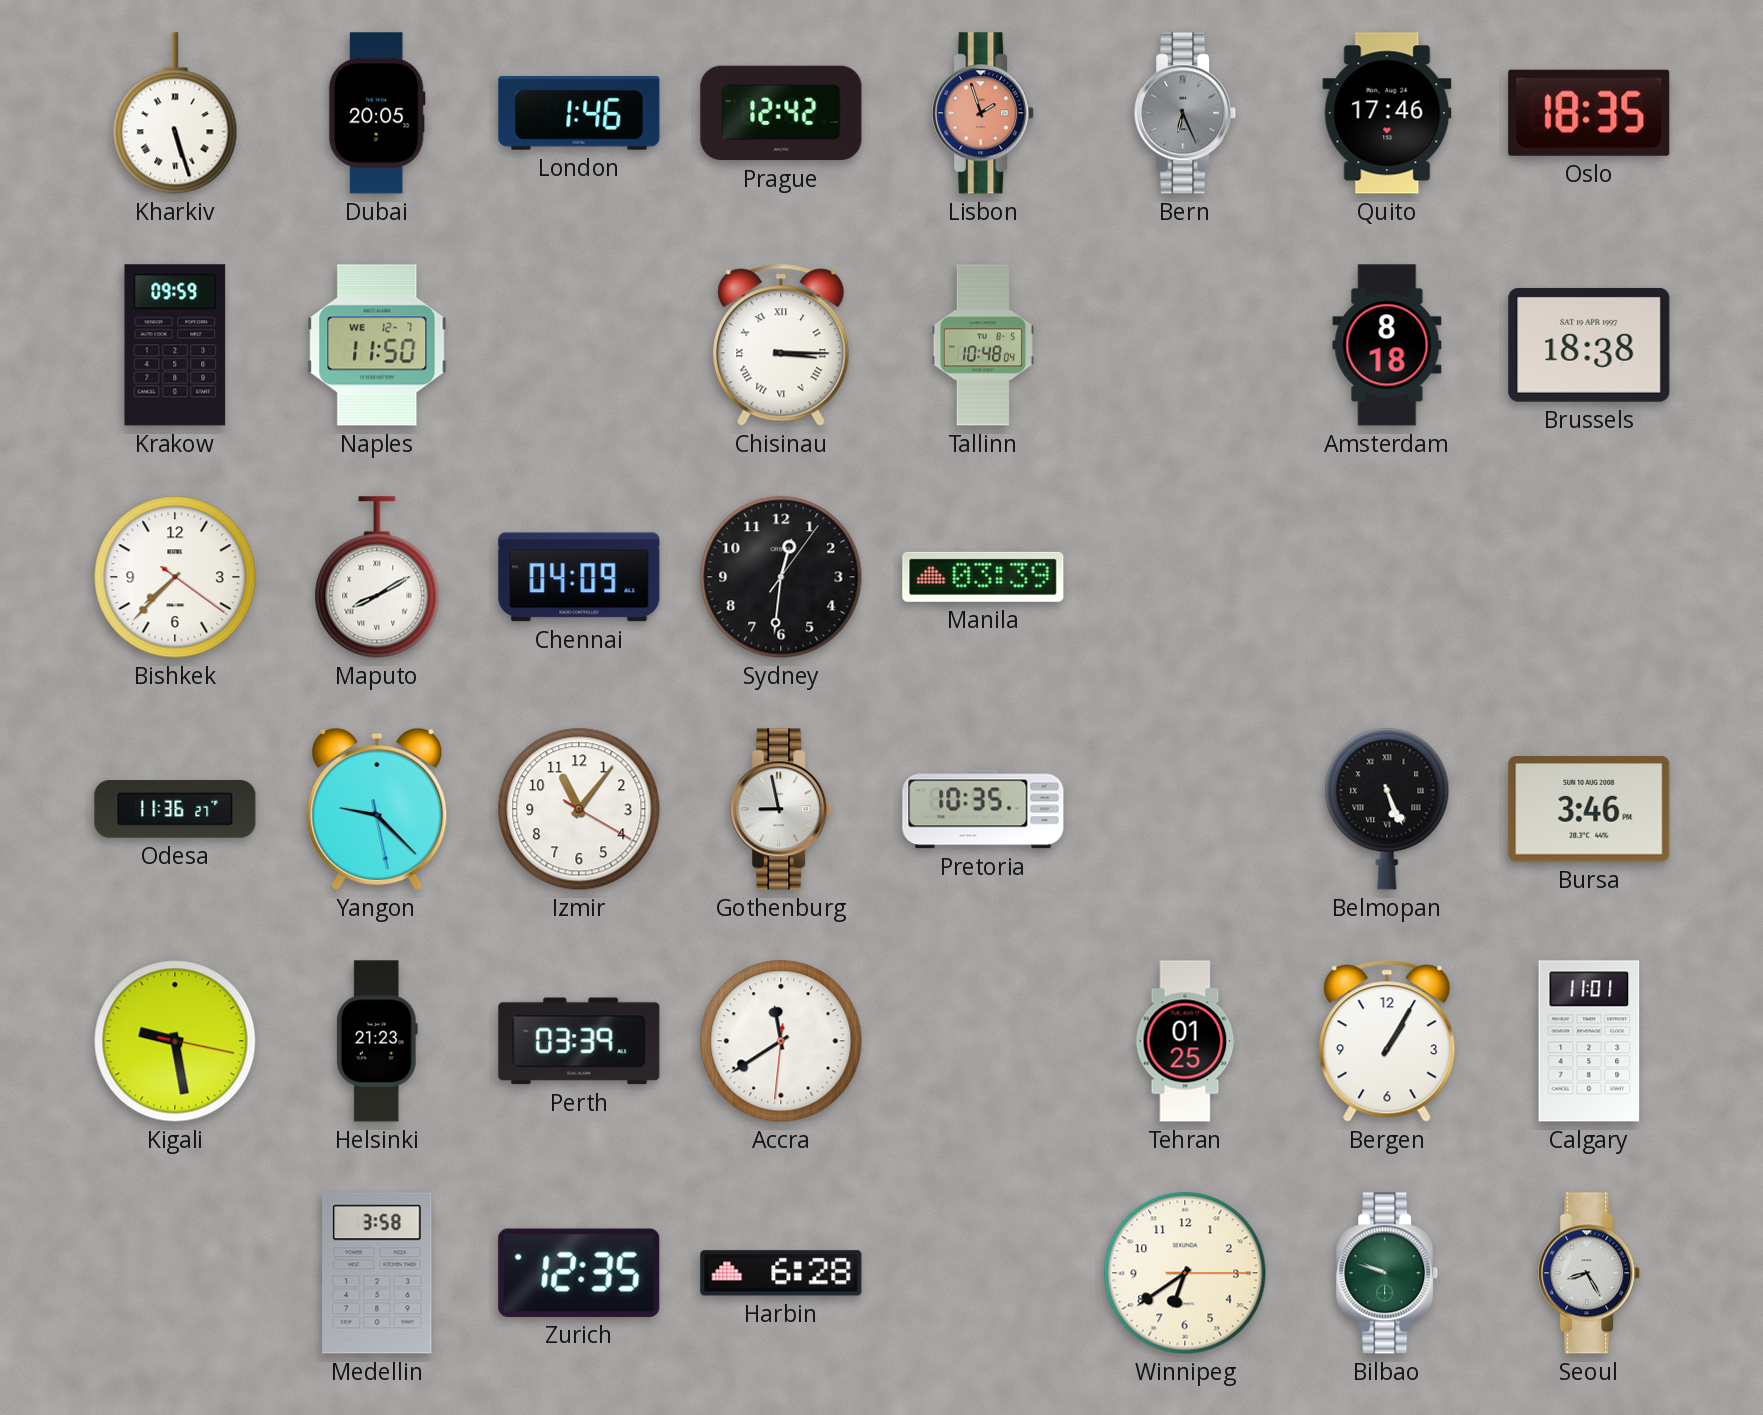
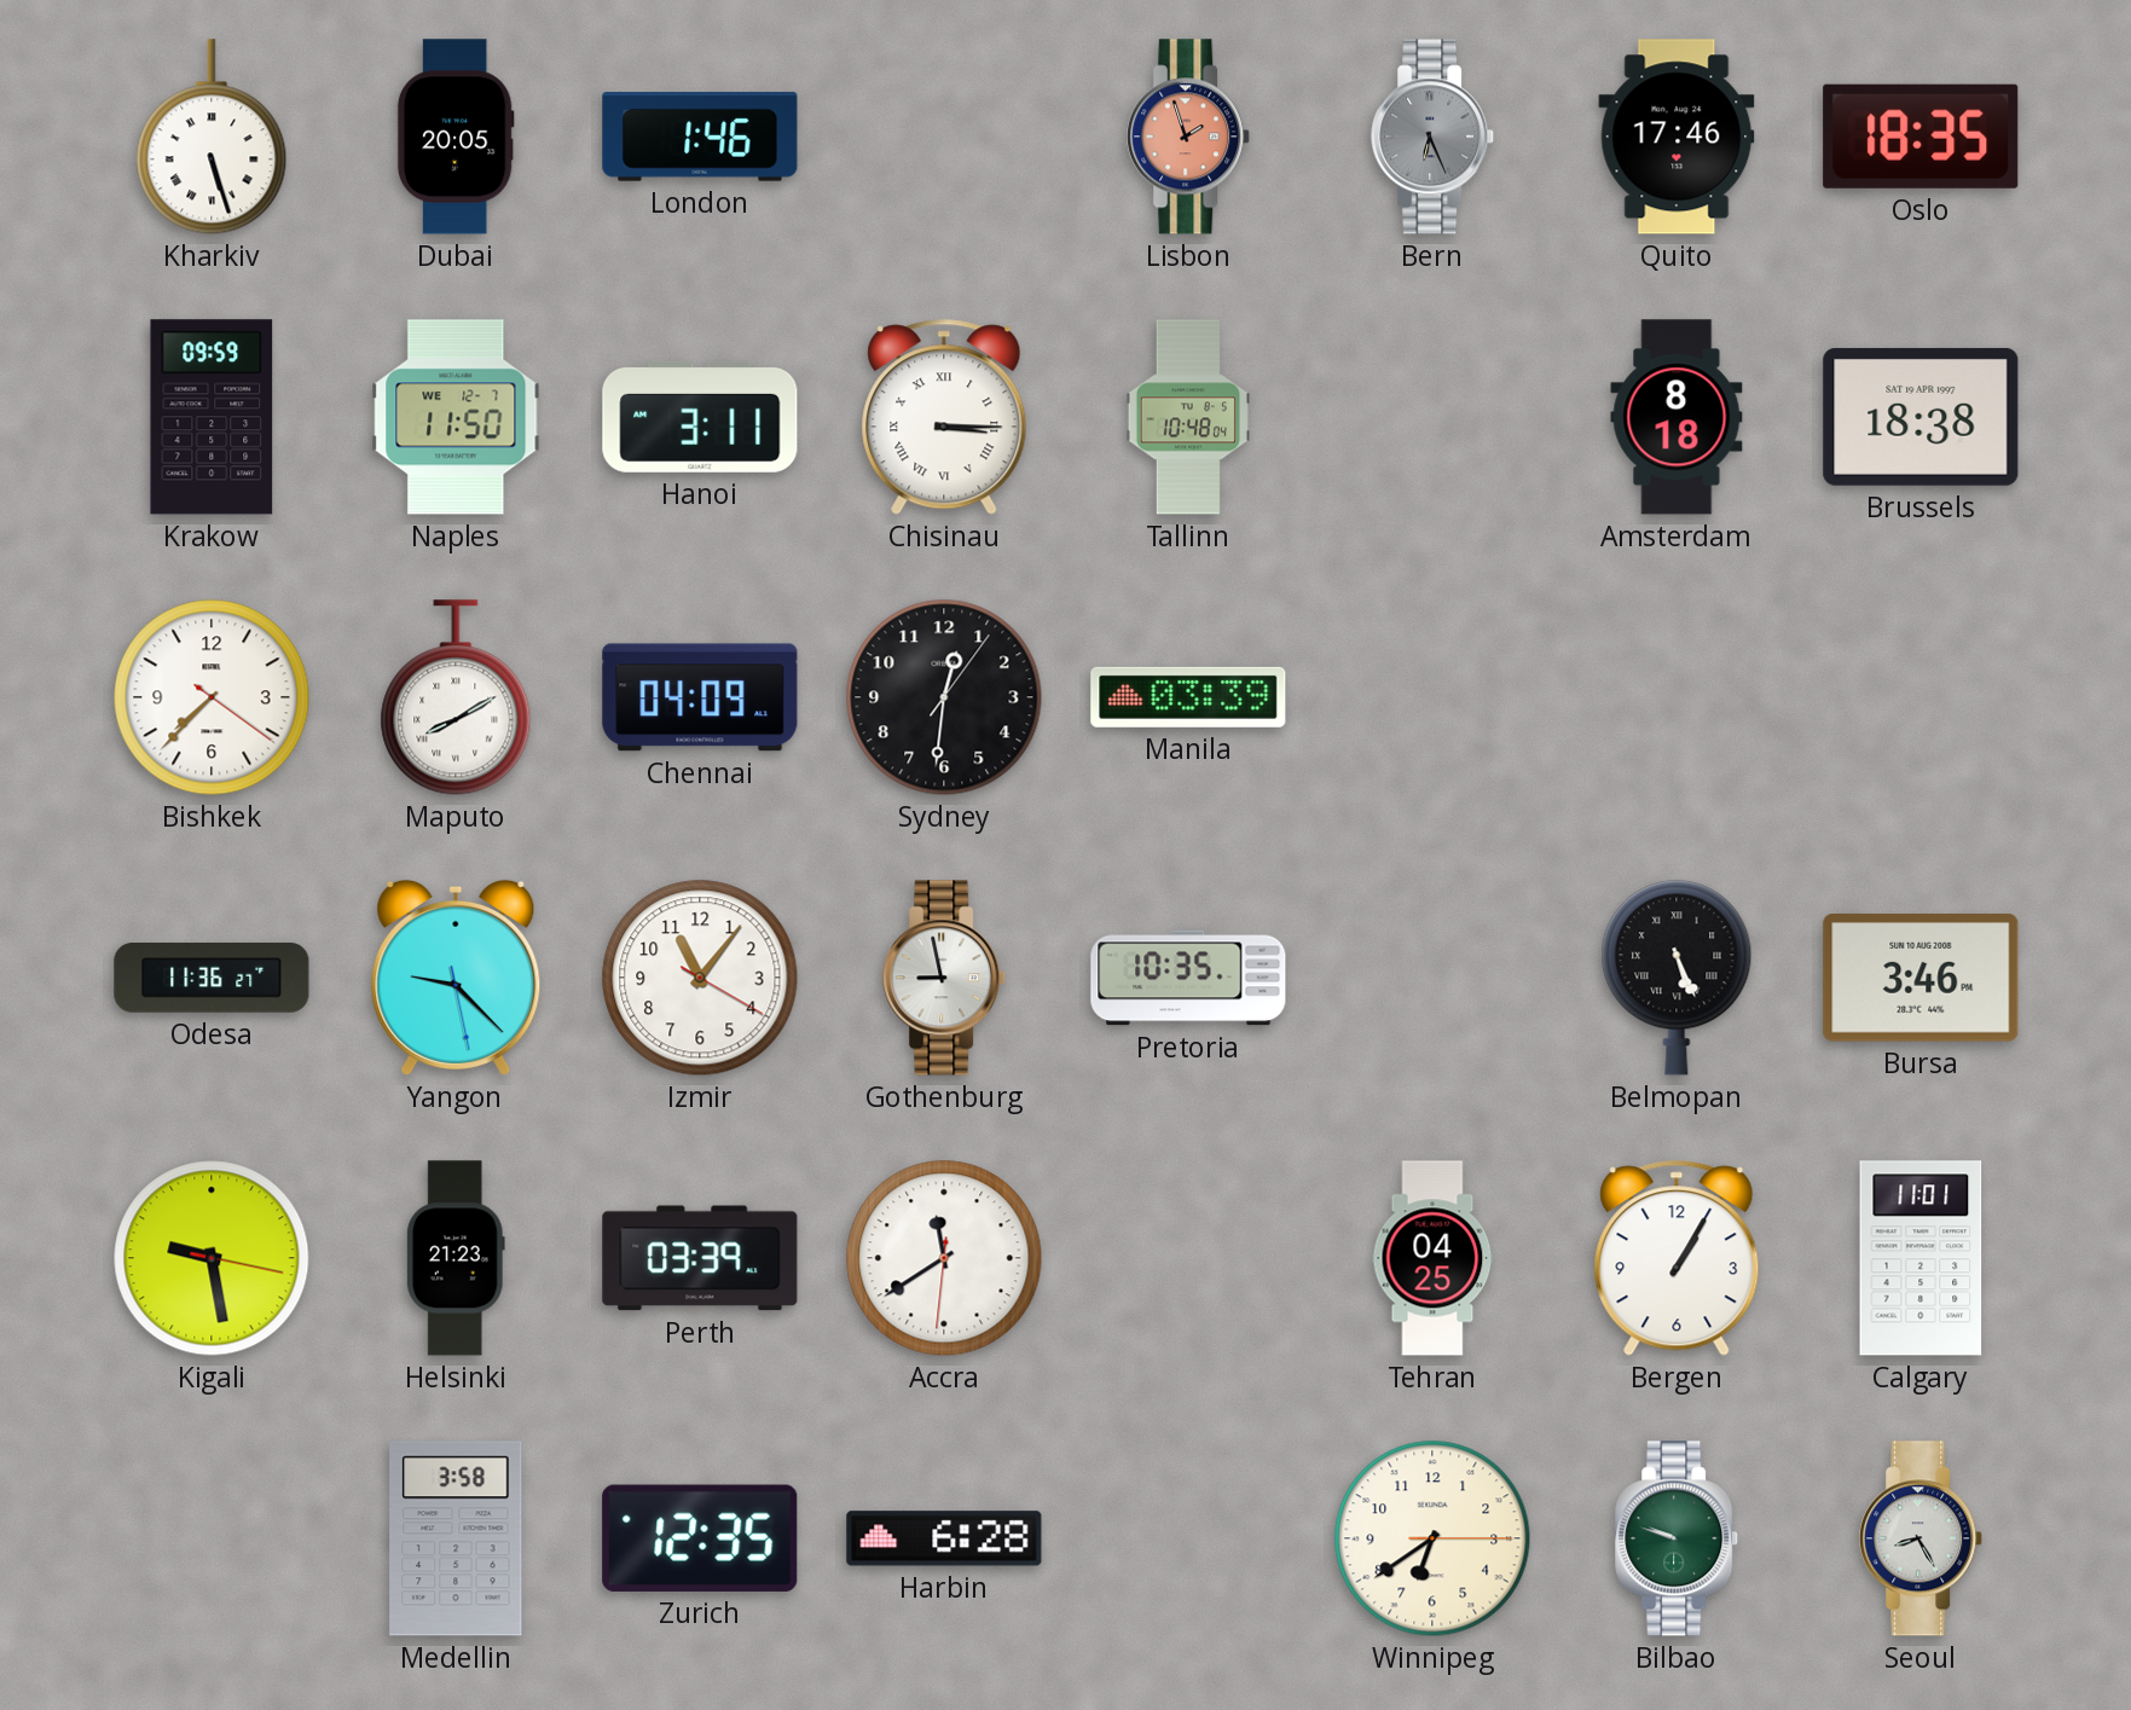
Prague: 12:42 -> none (781, 113)
Hanoi: none -> 3:11 (700, 417)
Tehran: 01:25 -> 04:25 (1432, 1258)
